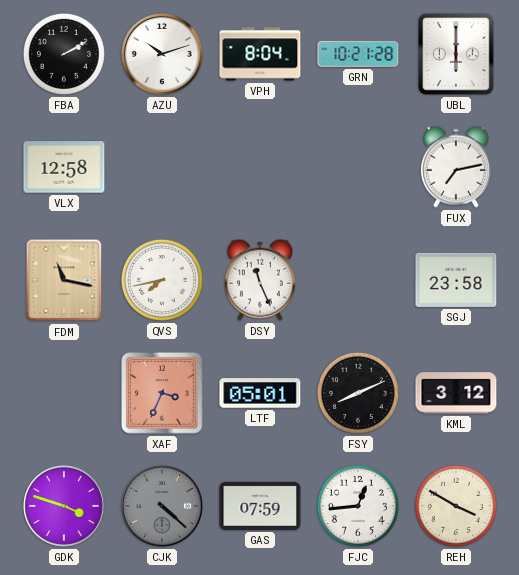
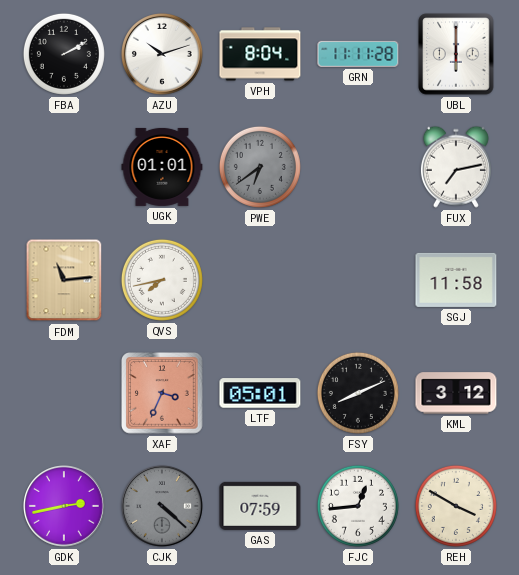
GRN: 10:21 -> 11:11 (358, 54)
VLX: 12:58 -> none (64, 167)
UGK: none -> 01:01 (162, 167)
PWE: none -> 6:39 (260, 167)
FDM: 11:17 -> 11:14 (64, 280)
DSY: 11:26 -> none (260, 280)
SGJ: 23:58 -> 11:58 (456, 280)
GDK: 3:48 -> 2:43 (65, 507)
